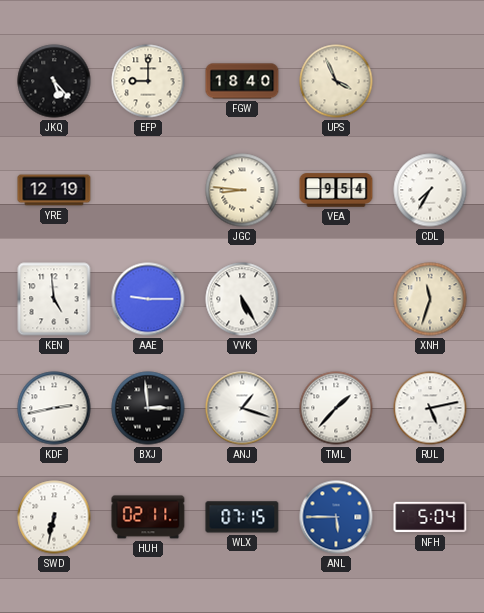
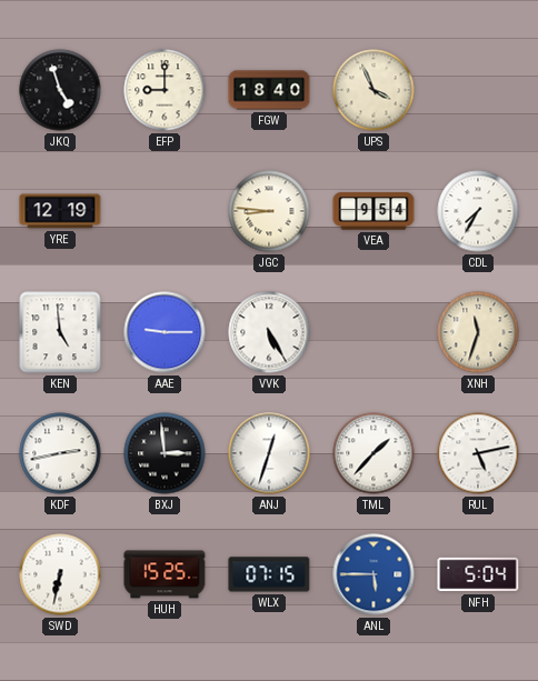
JKQ: 5:23 -> 4:57 (60, 90)
ANJ: 1:18 -> 12:33 (269, 453)
HUH: 02:11 -> 15:25 (165, 574)
